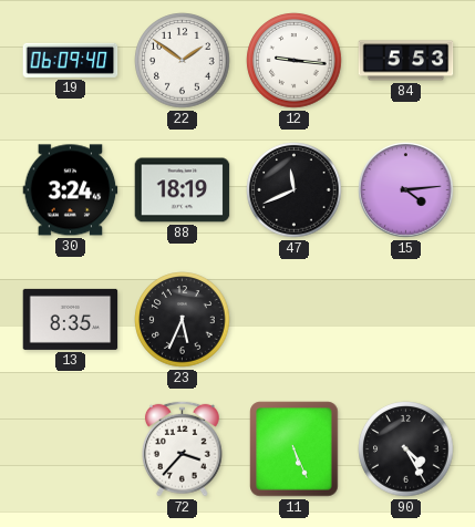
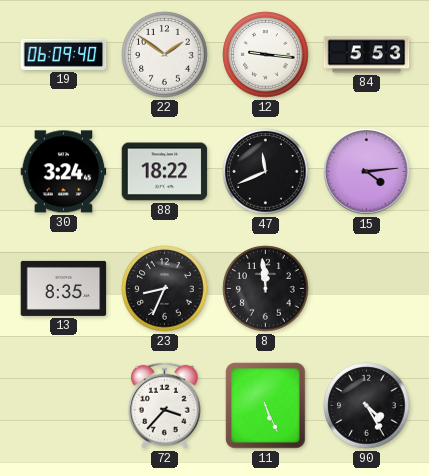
88: 18:19 -> 18:22 (165, 172)
23: 5:34 -> 8:34 (165, 289)
8: none -> 11:59 (266, 289)
